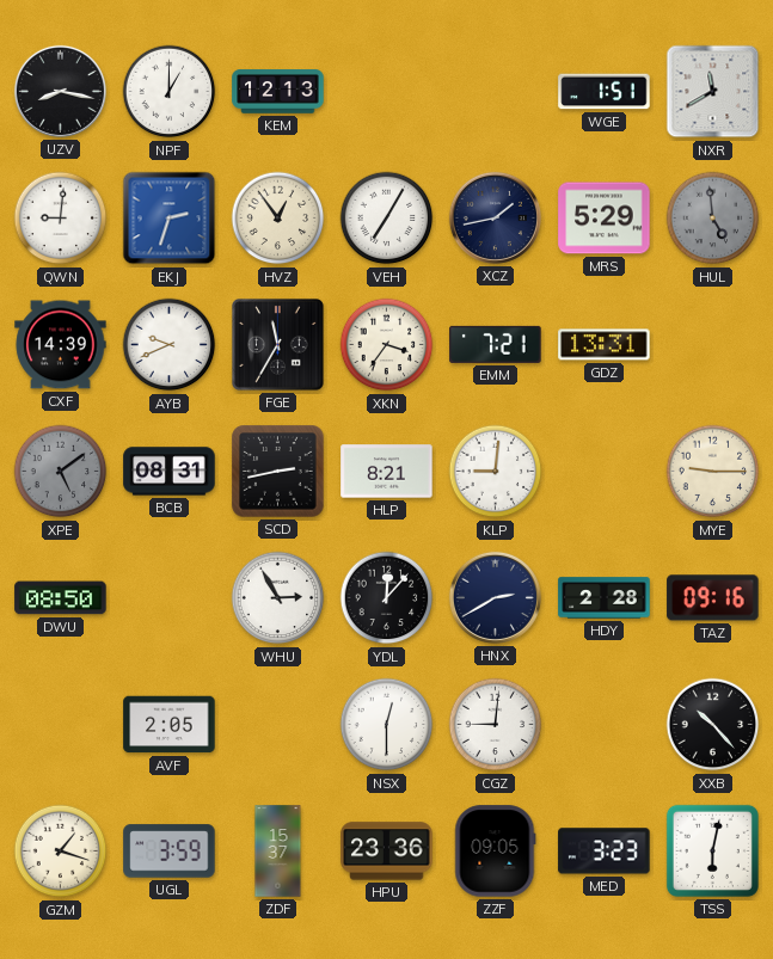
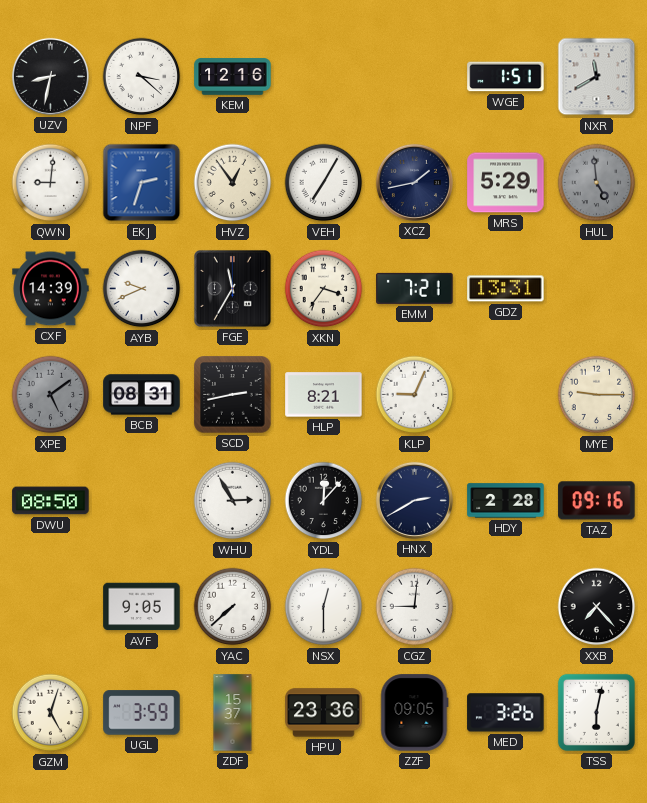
UZV: 8:17 -> 8:32 (50, 76)
NPF: 1:00 -> 3:22 (142, 77)
KEM: 12:13 -> 12:16 (233, 77)
KLP: 9:01 -> 9:04 (415, 395)
AVF: 2:05 -> 9:05 (142, 607)
YAC: none -> 7:38 (233, 607)
XXB: 10:23 -> 7:23 (597, 607)
GZM: 1:18 -> 5:03 (51, 713)
MED: 3:23 -> 3:26 (506, 713)
